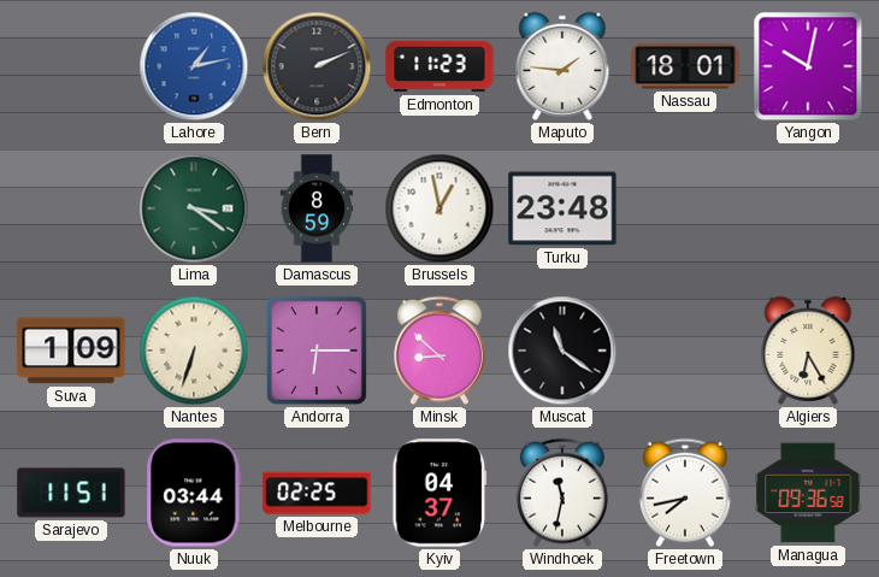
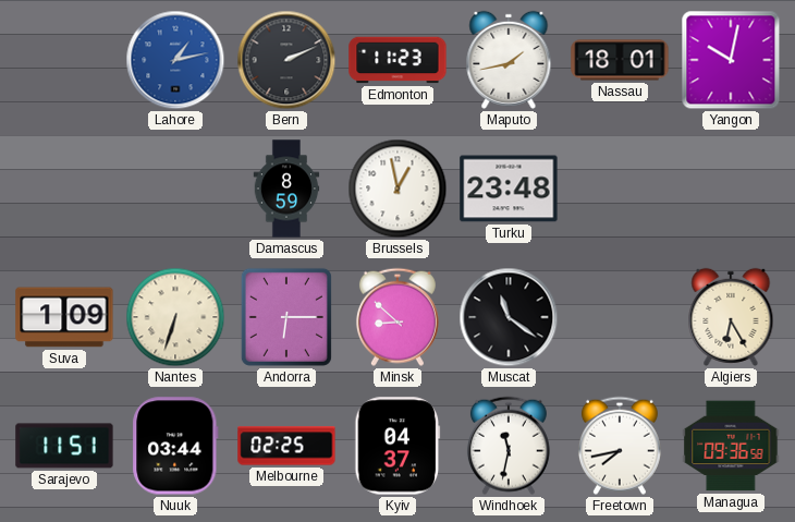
Maputo: 1:46 -> 1:43 (509, 60)
Lima: 3:21 -> none (194, 208)
